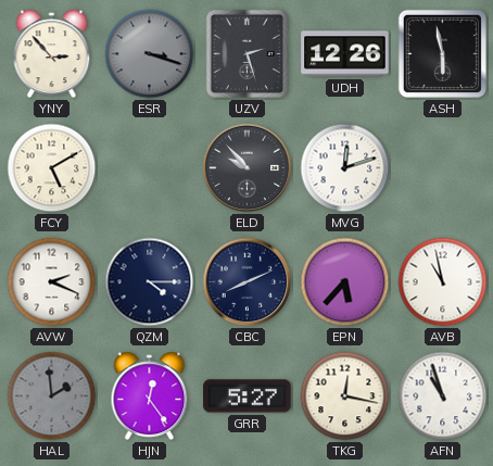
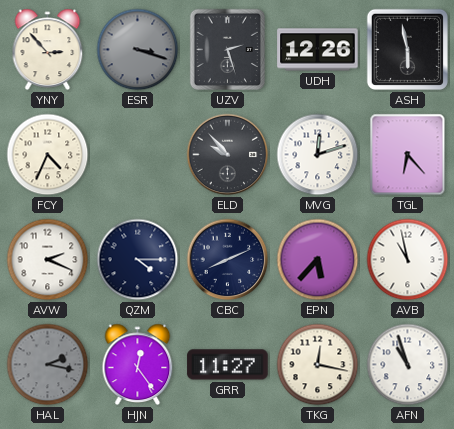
FCY: 5:10 -> 4:34 (48, 155)
TGL: none -> 6:23 (408, 155)
HAL: 1:59 -> 2:17 (48, 365)
GRR: 5:27 -> 11:27 (228, 365)
